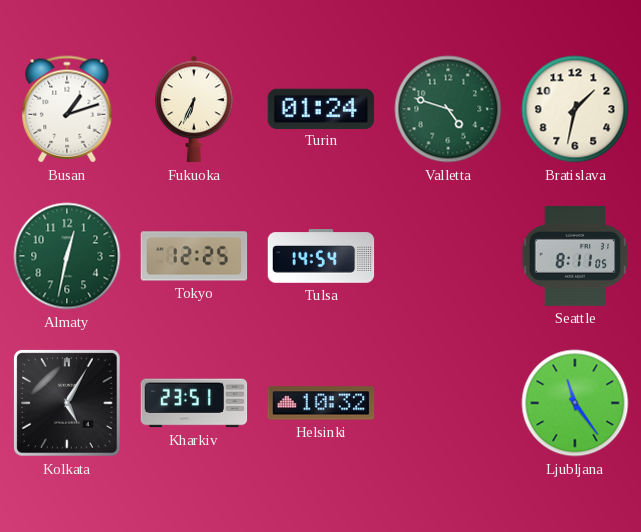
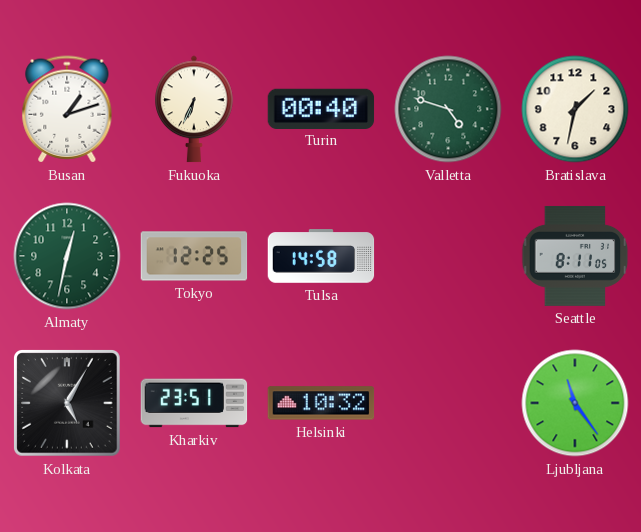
Turin: 01:24 -> 00:40 (321, 108)
Tulsa: 14:54 -> 14:58 (321, 256)
